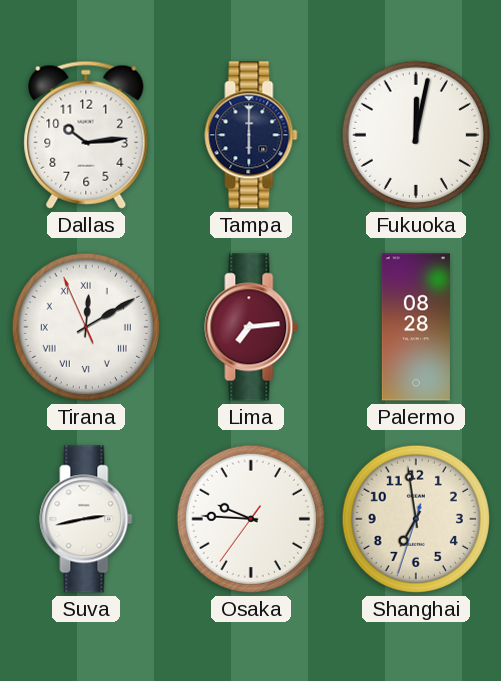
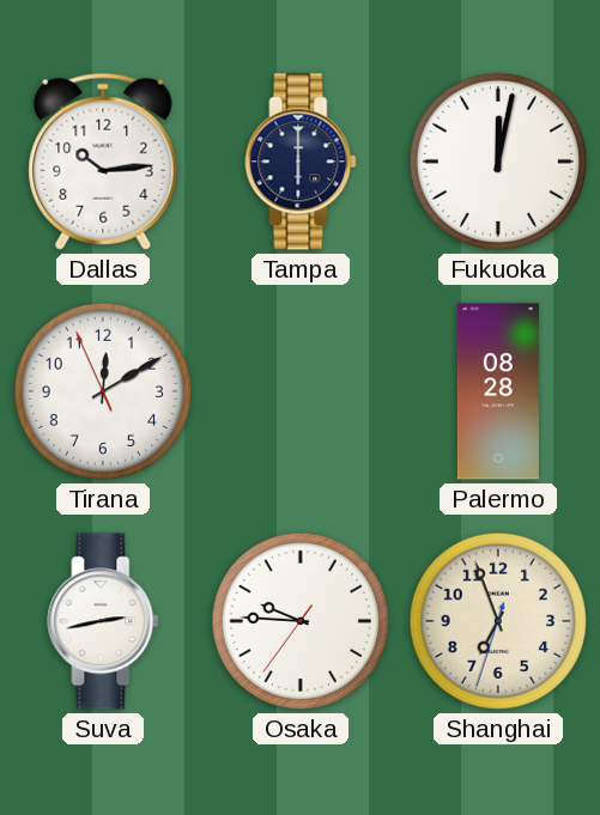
Tirana numerals: Roman -> Arabic (103, 391)
Lima: 7:14 -> none (251, 327)
Shanghai: 6:58 -> 6:56 (498, 621)
